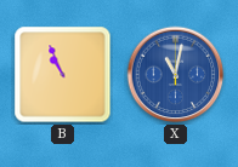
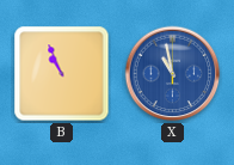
X: 11:02 -> 10:58 (173, 74)
